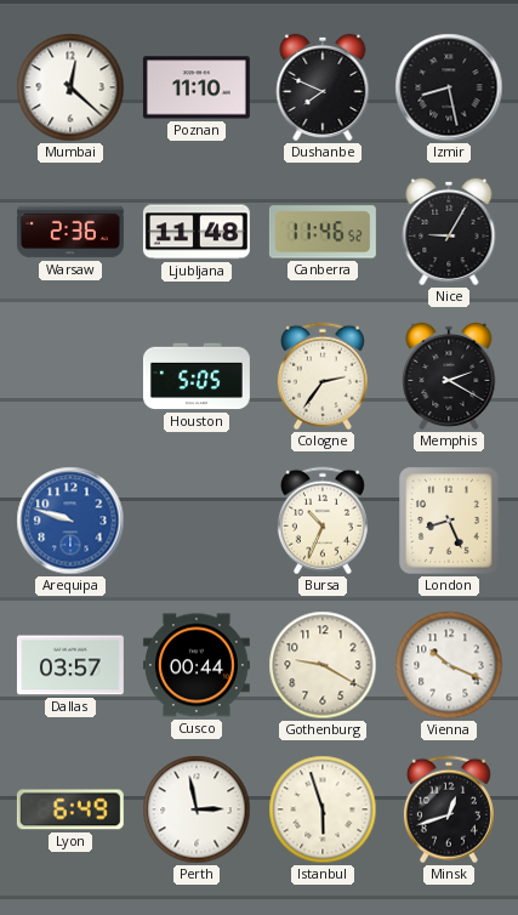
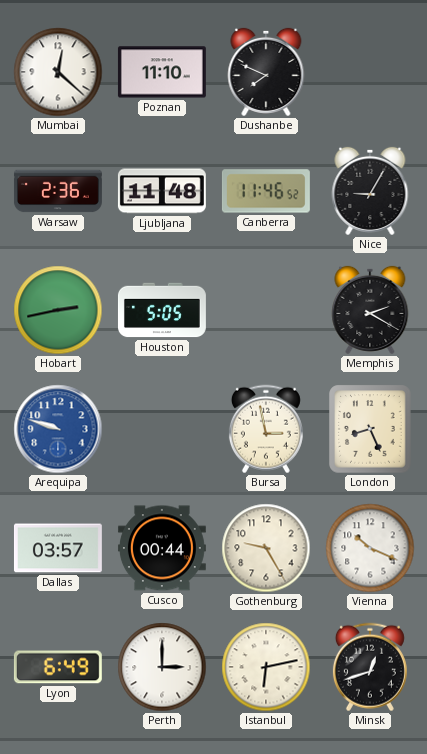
Izmir: 8:28 -> none (449, 87)
Hobart: none -> 2:43 (58, 310)
Cologne: 2:36 -> none (323, 376)
Bursa: 10:34 -> 2:58 (266, 429)
Gothenburg: 9:20 -> 9:25 (266, 548)
Perth: 2:58 -> 3:00 (162, 667)
Istanbul: 5:57 -> 6:13 (266, 667)
